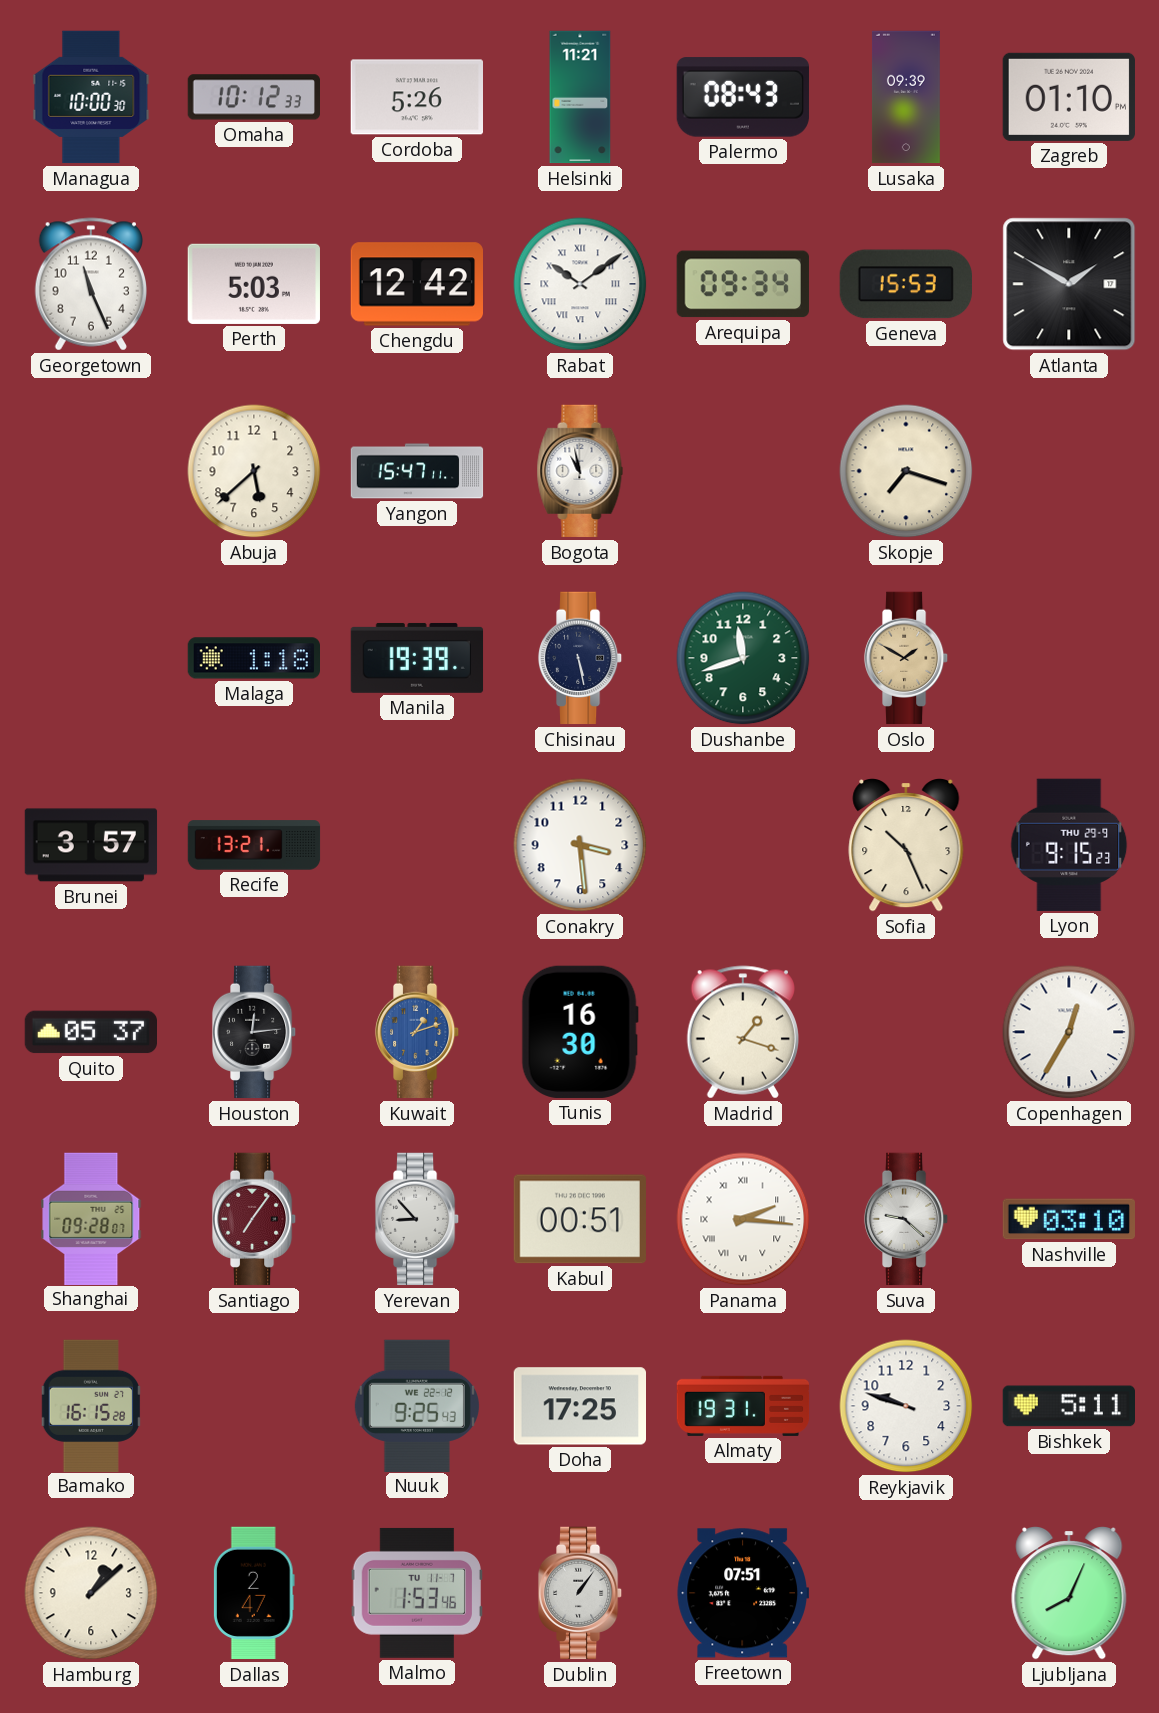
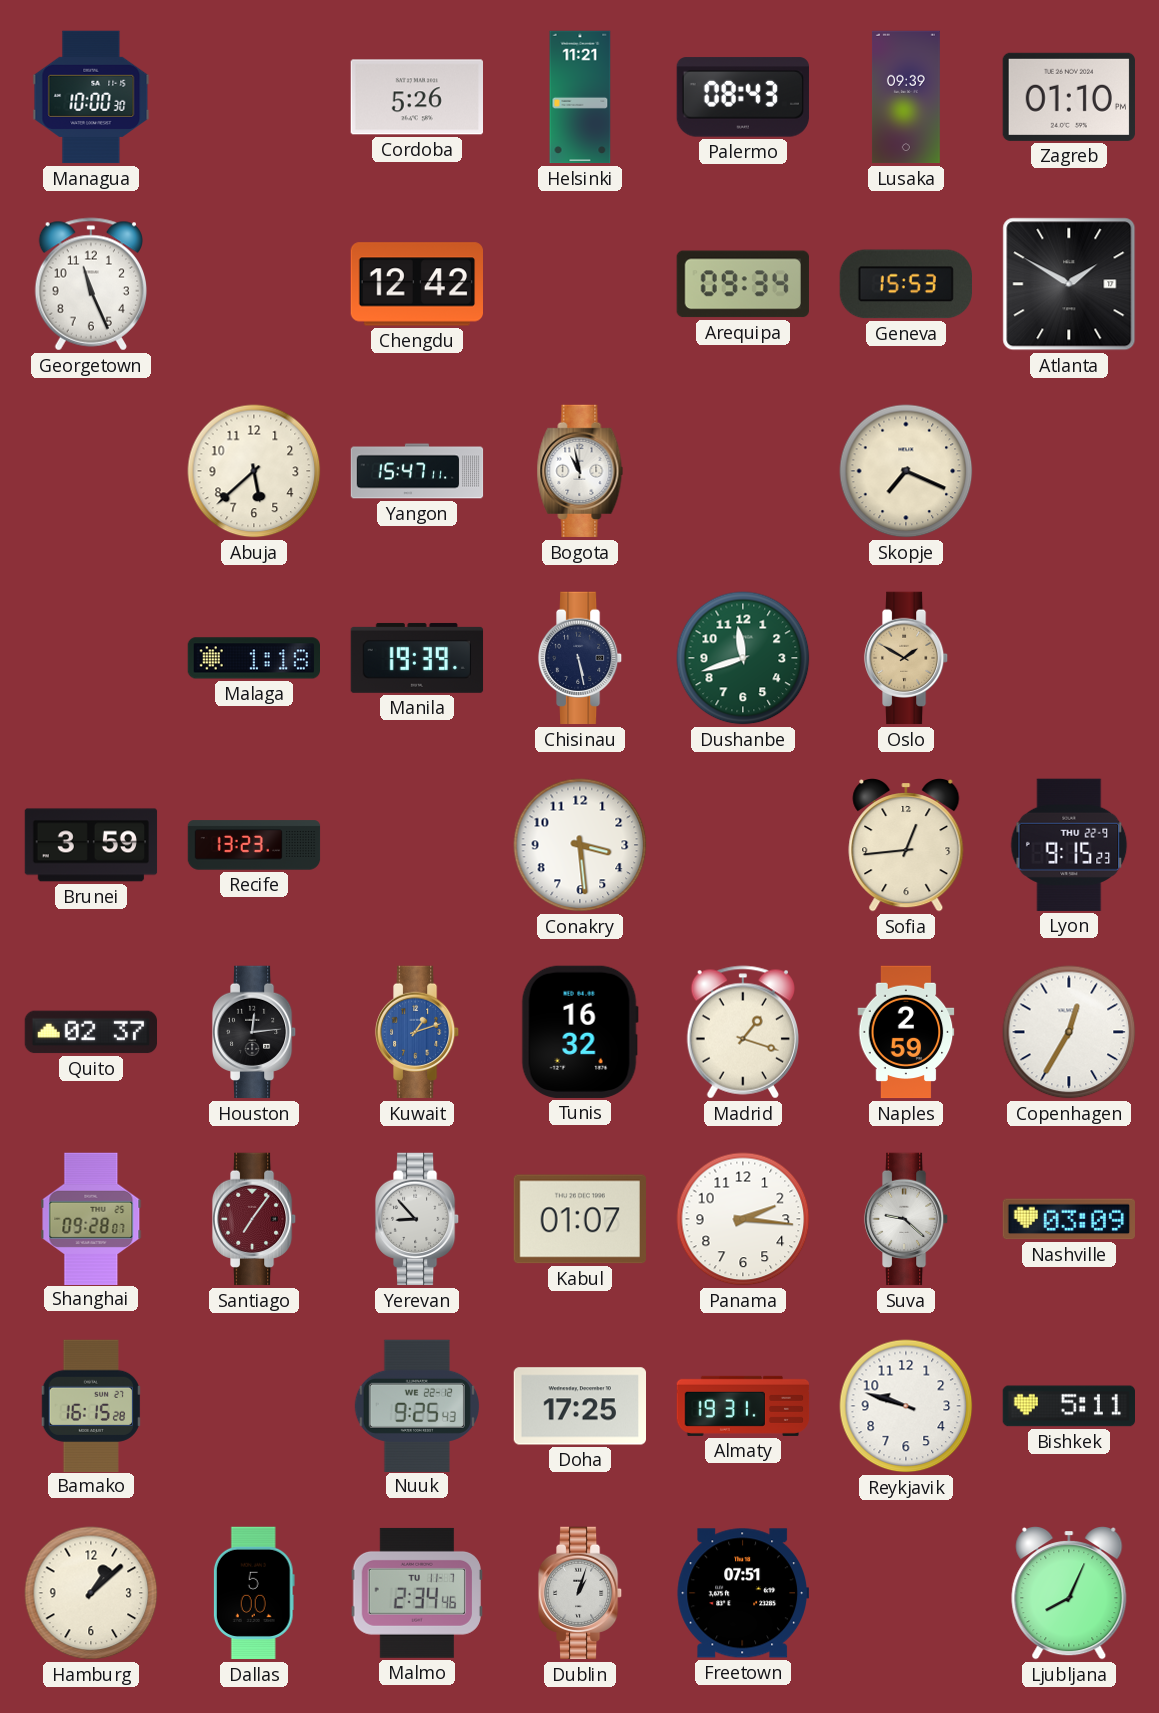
Omaha: 10:12 -> none (253, 97)
Perth: 5:03 -> none (254, 284)
Rabat: 10:09 -> none (580, 284)
Skopje: 7:18 -> 7:19 (906, 471)
Brunei: 3:57 -> 3:59 (91, 845)
Recife: 13:21 -> 13:23 (254, 845)
Sofia: 10:26 -> 12:44 (906, 846)
Lyon date: THU 29-9 -> THU 22-9 (1069, 845)
Quito: 05:37 -> 02:37 (90, 1032)
Tunis: 16:30 -> 16:32 (580, 1032)
Naples: none -> 2:59 (906, 1032)
Kabul: 00:51 -> 01:07 (580, 1219)
Panama numerals: Roman -> Arabic (743, 1219)
Nashville: 03:10 -> 03:09 (1068, 1219)
Dallas: 2:47 -> 5:00 (254, 1593)
Malmo: 1:53 -> 2:34 (416, 1593)
Dublin: 1:06 -> 1:03 (580, 1593)
